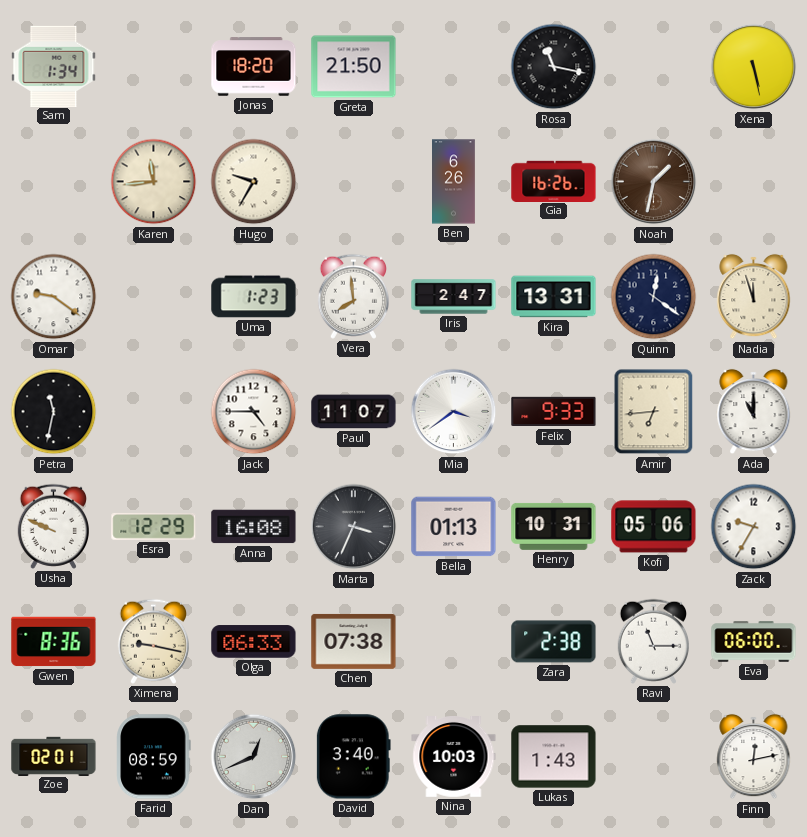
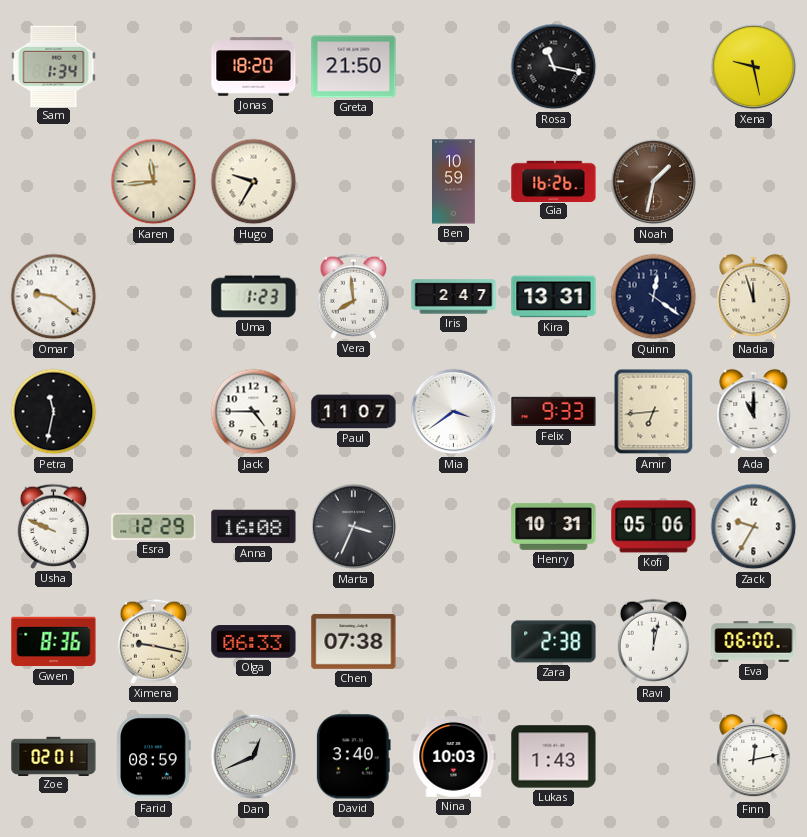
Xena: 5:28 -> 9:28 (754, 67)
Ben: 6:26 -> 10:59 (454, 182)
Bella: 01:13 -> none (454, 527)
Ravi: 11:15 -> 12:02 (653, 641)
